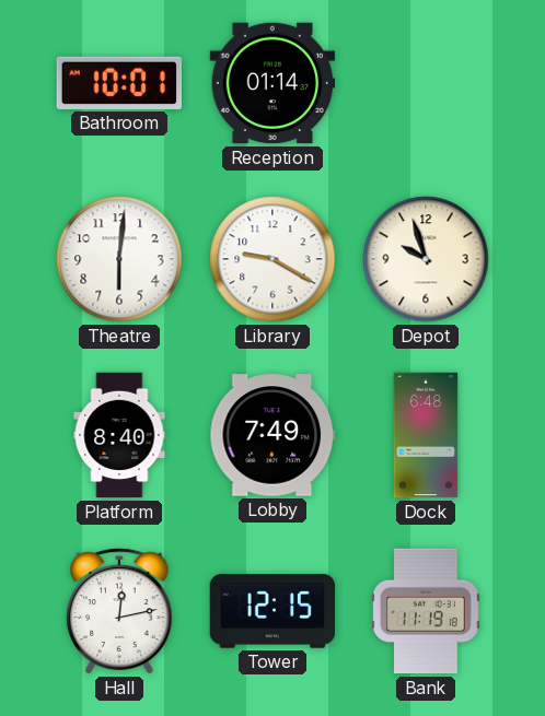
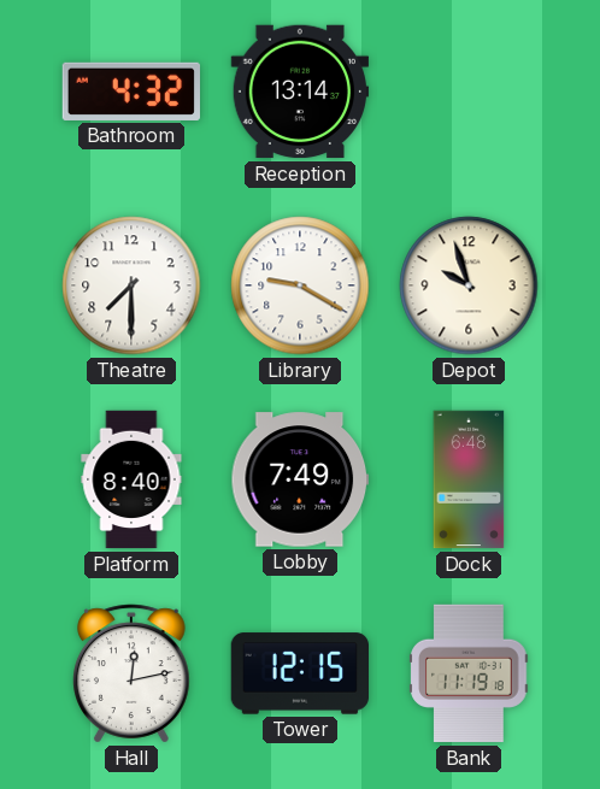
Bathroom: 10:01 -> 4:32 (130, 92)
Reception: 01:14 -> 13:14 (300, 92)
Theatre: 6:01 -> 7:30 (131, 285)
